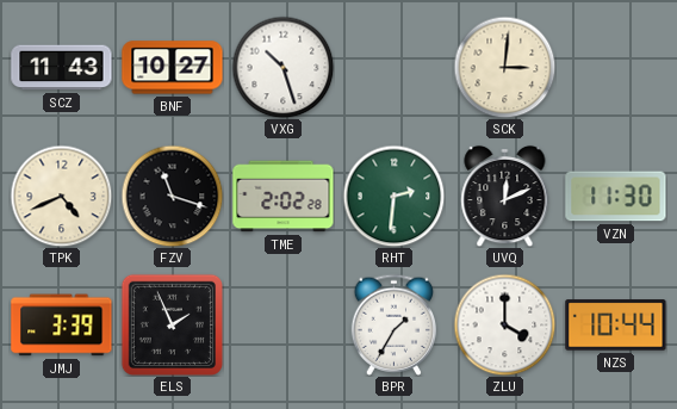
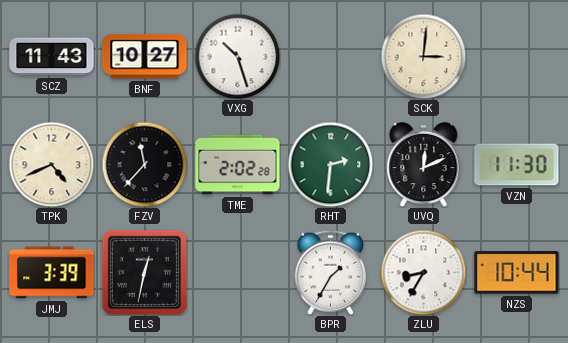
FZV: 11:18 -> 11:37 (144, 164)
ELS: 1:56 -> 12:32 (144, 272)
ZLU: 4:00 -> 8:35 (423, 272)
